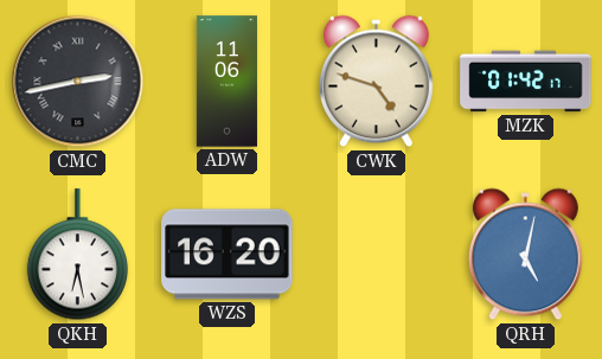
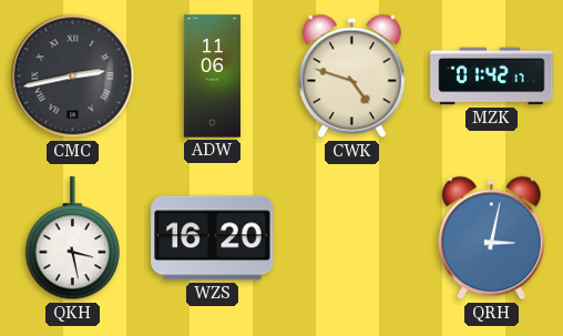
QKH: 6:28 -> 3:28 (73, 238)
QRH: 5:02 -> 3:02 (491, 238)
